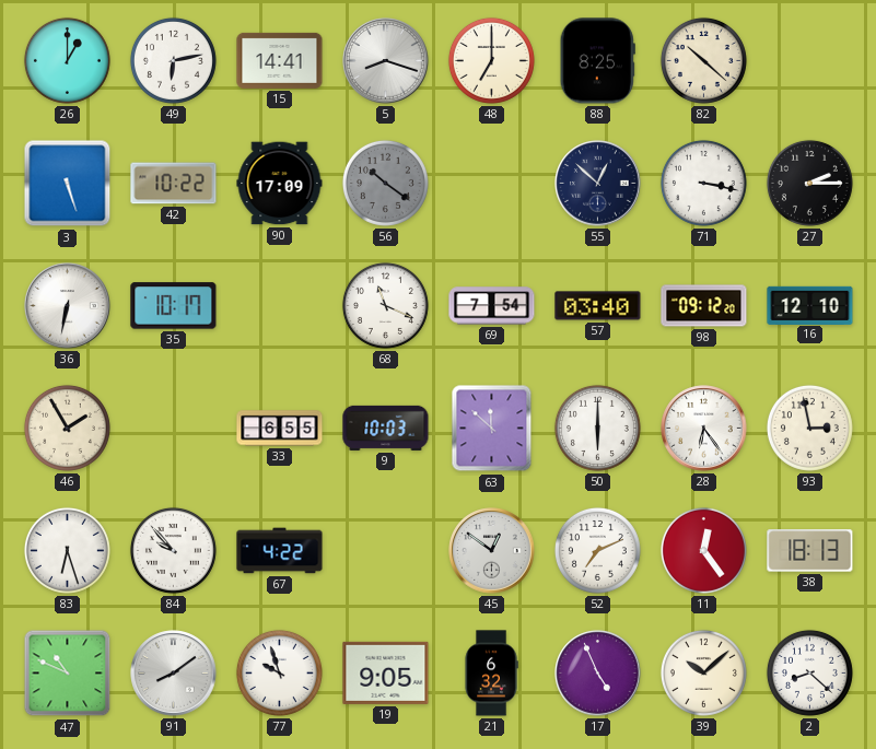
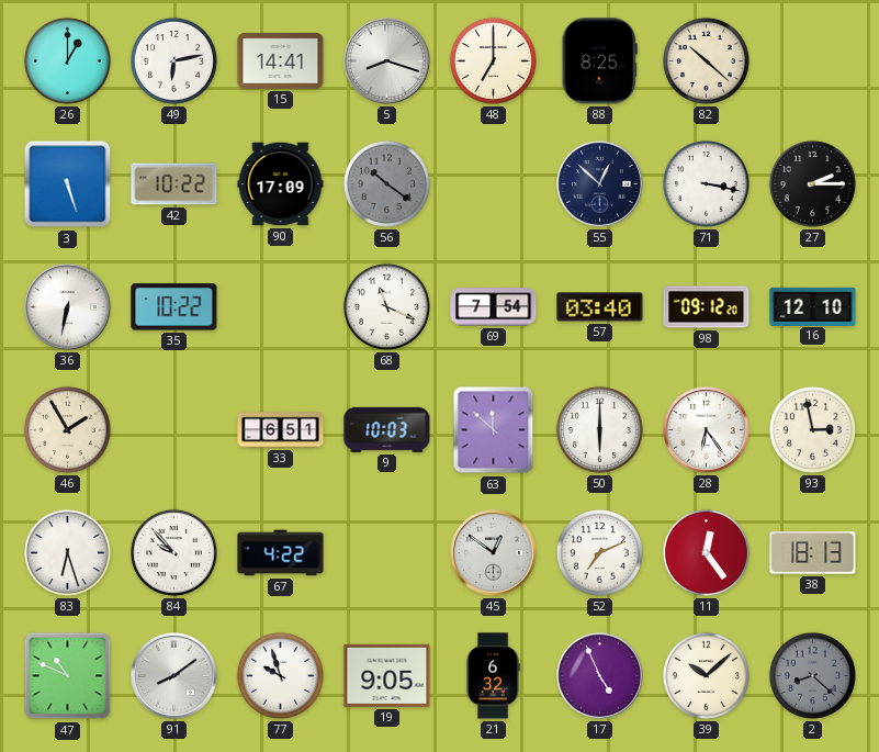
35: 10:17 -> 10:22 (174, 307)
33: 6:55 -> 6:51 (281, 430)
2 dial: white -> grey (812, 675)
